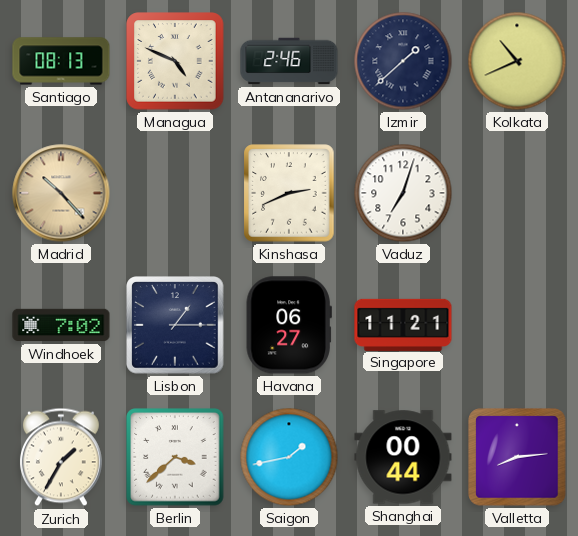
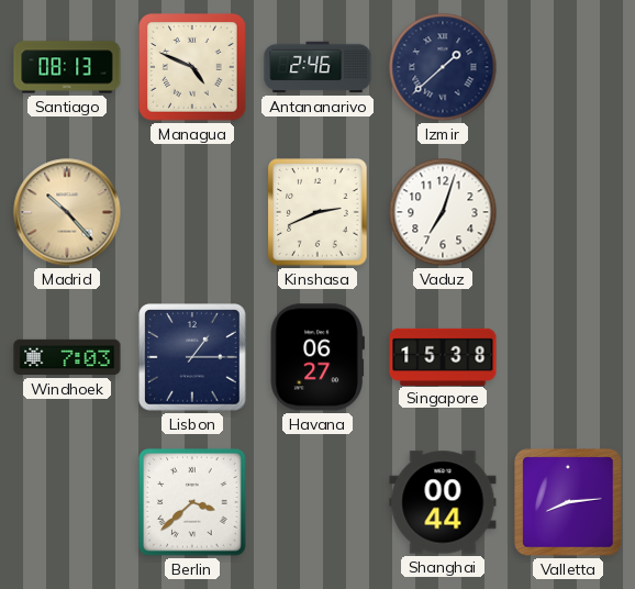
Kolkata: 10:41 -> none (517, 61)
Windhoek: 7:02 -> 7:03 (67, 357)
Singapore: 11:21 -> 15:38 (443, 356)
Zurich: 1:35 -> none (61, 457)
Saigon: 1:43 -> none (289, 457)
